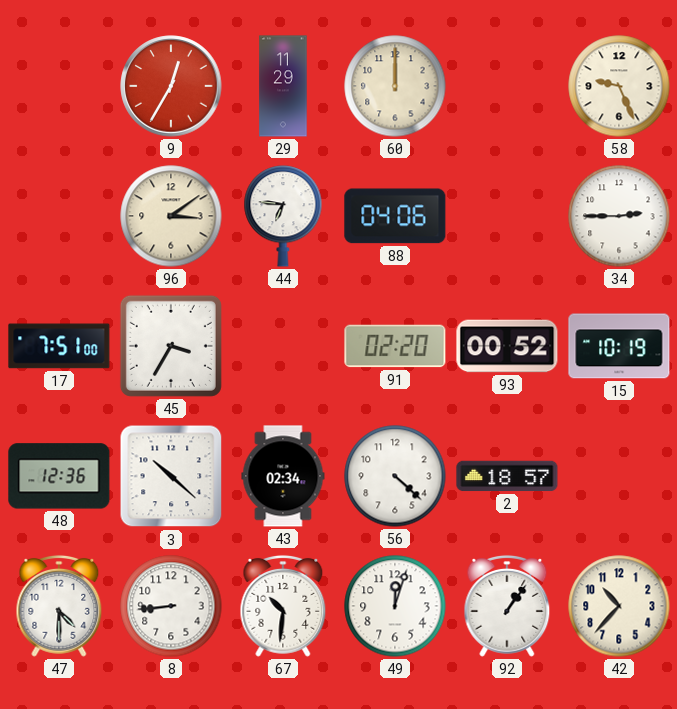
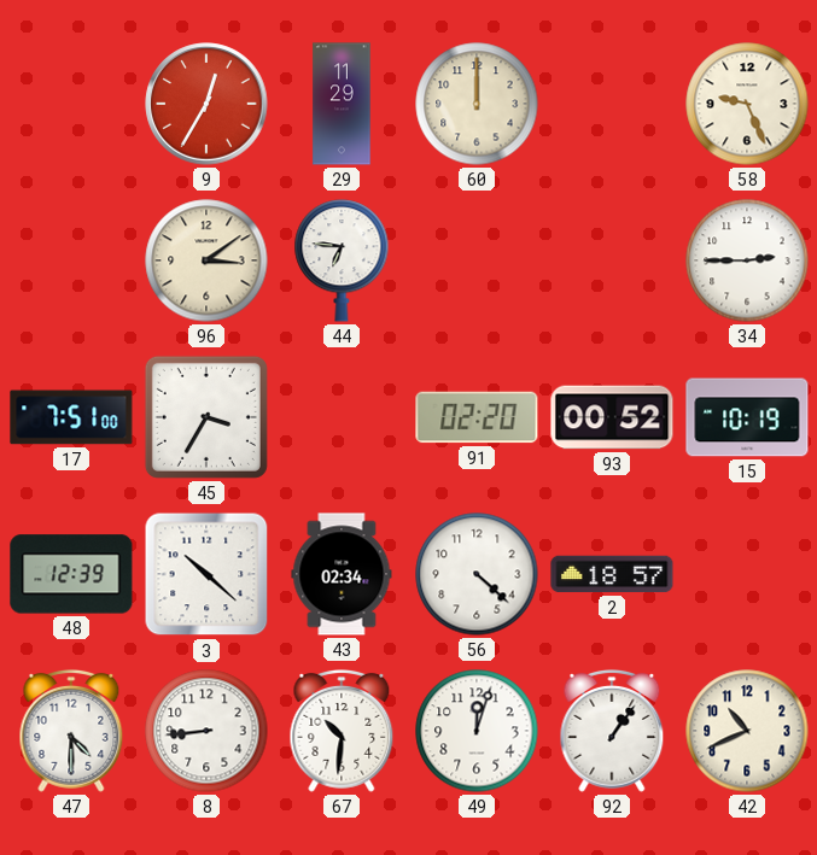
88: 04:06 -> none (395, 216)
48: 12:36 -> 12:39 (71, 574)
42: 10:37 -> 10:41 (747, 731)
